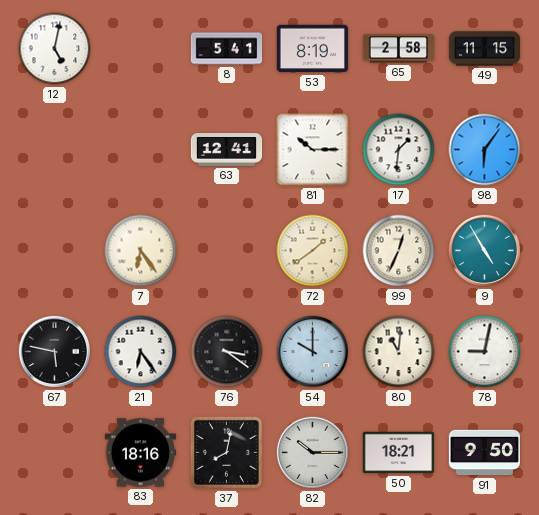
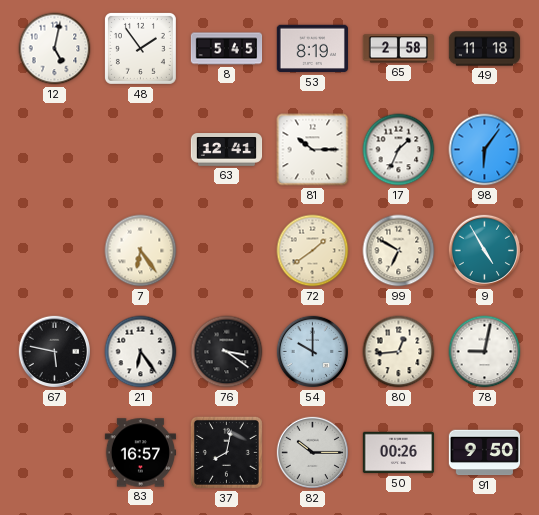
48: none -> 1:54 (140, 48)
8: 5:41 -> 5:45 (227, 49)
49: 11:15 -> 11:18 (485, 49)
17: 1:31 -> 1:34 (399, 150)
99: 12:34 -> 6:50 (399, 251)
80: 11:01 -> 12:44 (399, 352)
83: 18:16 -> 16:57 (140, 453)
50: 18:21 -> 00:26 (398, 453)
